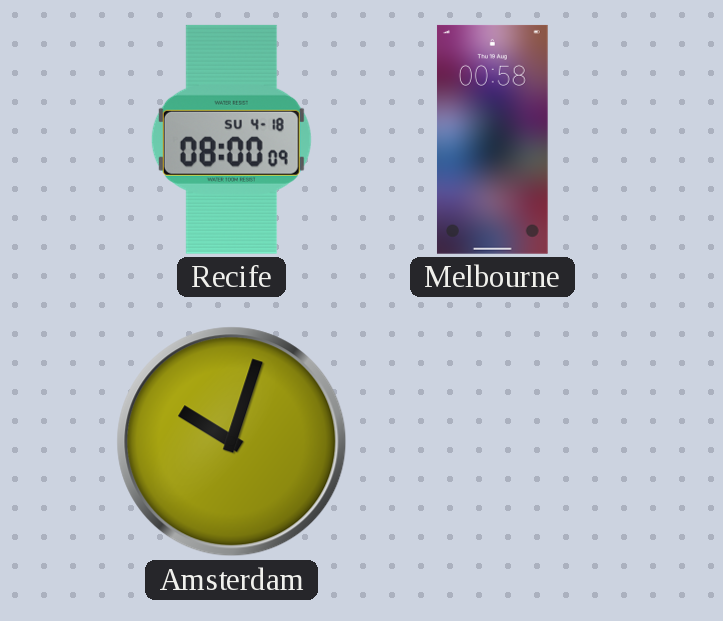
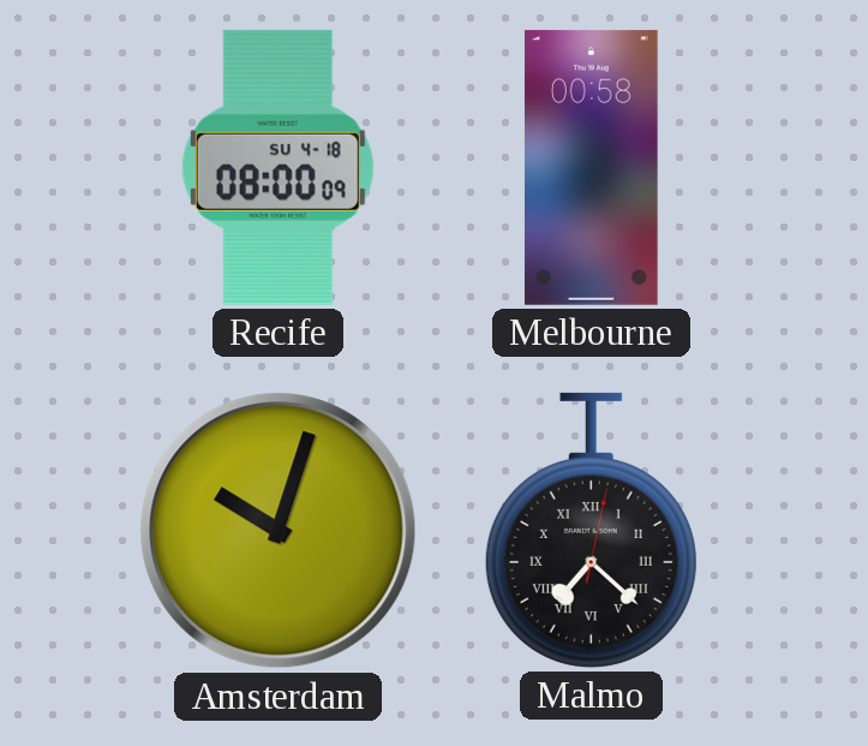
Malmo: none -> 7:22 (591, 530)
